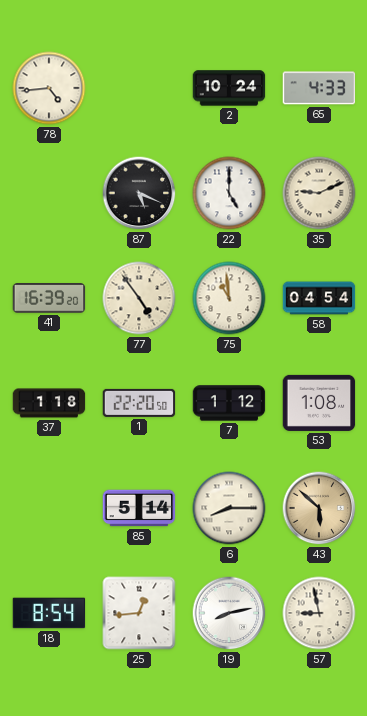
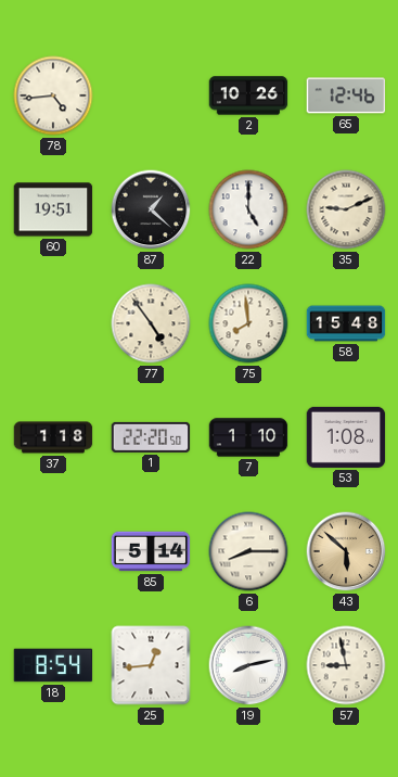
2: 10:24 -> 10:26 (248, 95)
65: 4:33 -> 12:46 (346, 95)
60: none -> 19:51 (53, 209)
87: 5:19 -> 1:22 (151, 209)
41: 16:39 -> none (49, 298)
75: 10:59 -> 7:59 (248, 323)
58: 04:54 -> 15:48 (346, 323)
7: 1:12 -> 1:10 (248, 437)
